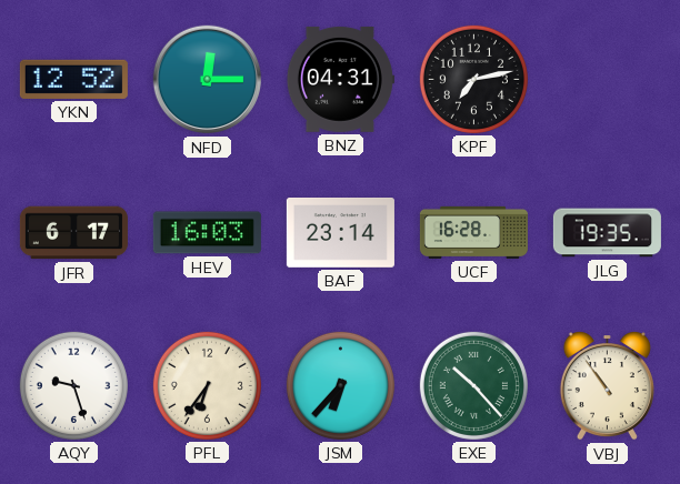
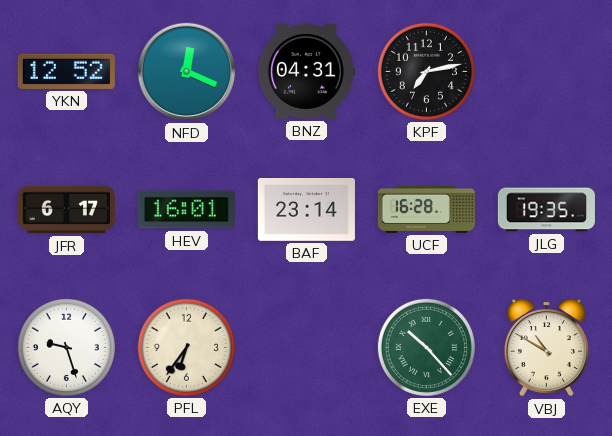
NFD: 12:15 -> 12:19 (187, 72)
HEV: 16:03 -> 16:01 (186, 210)
JSM: 6:37 -> none (340, 385)
VBJ: 10:54 -> 10:50 (546, 348)
